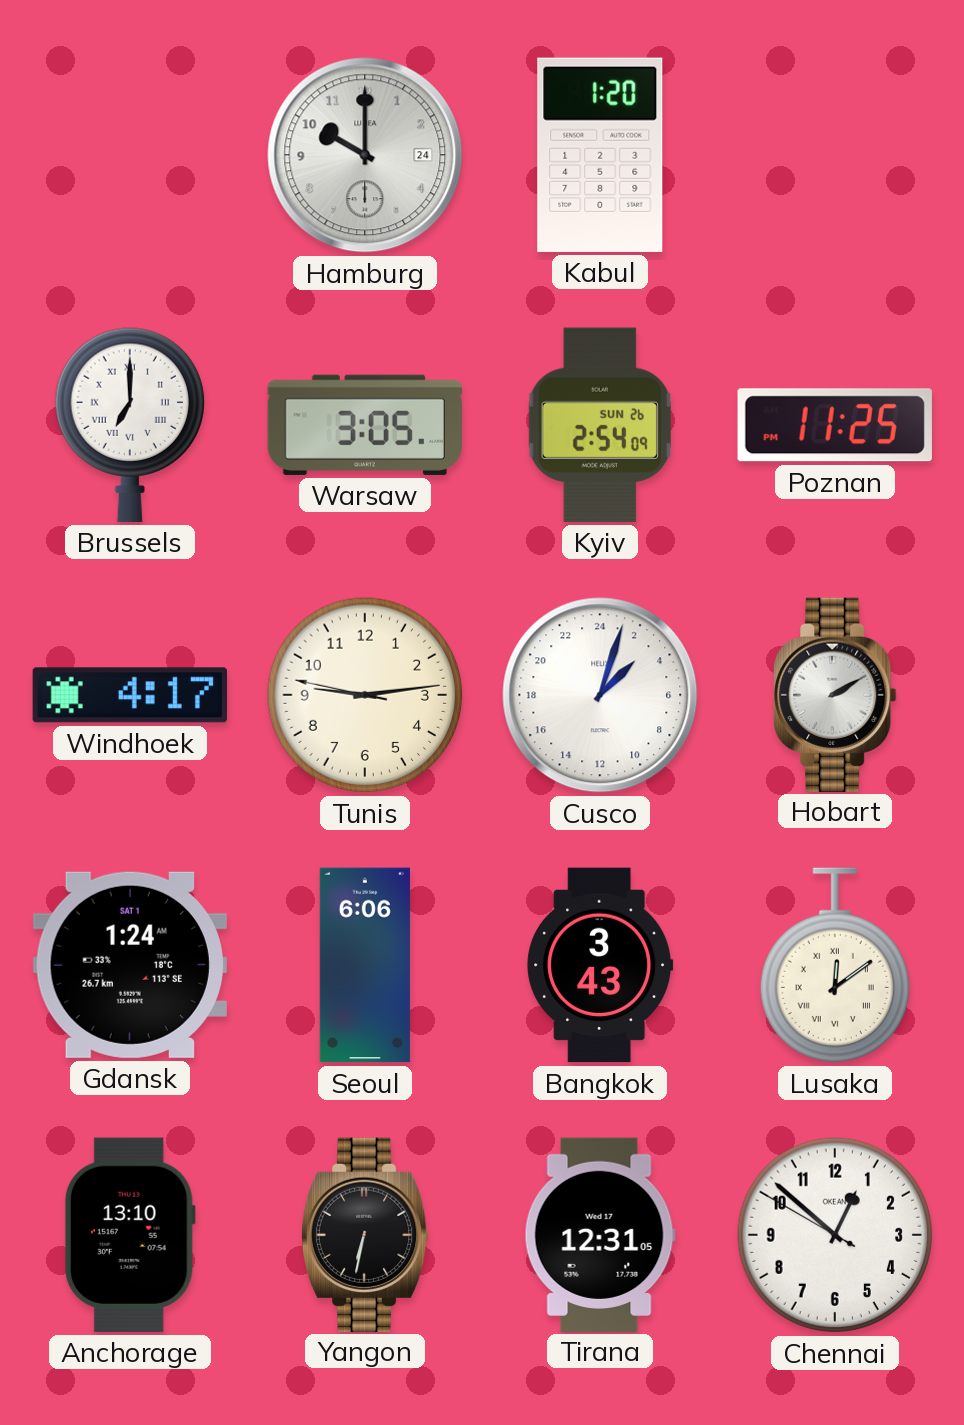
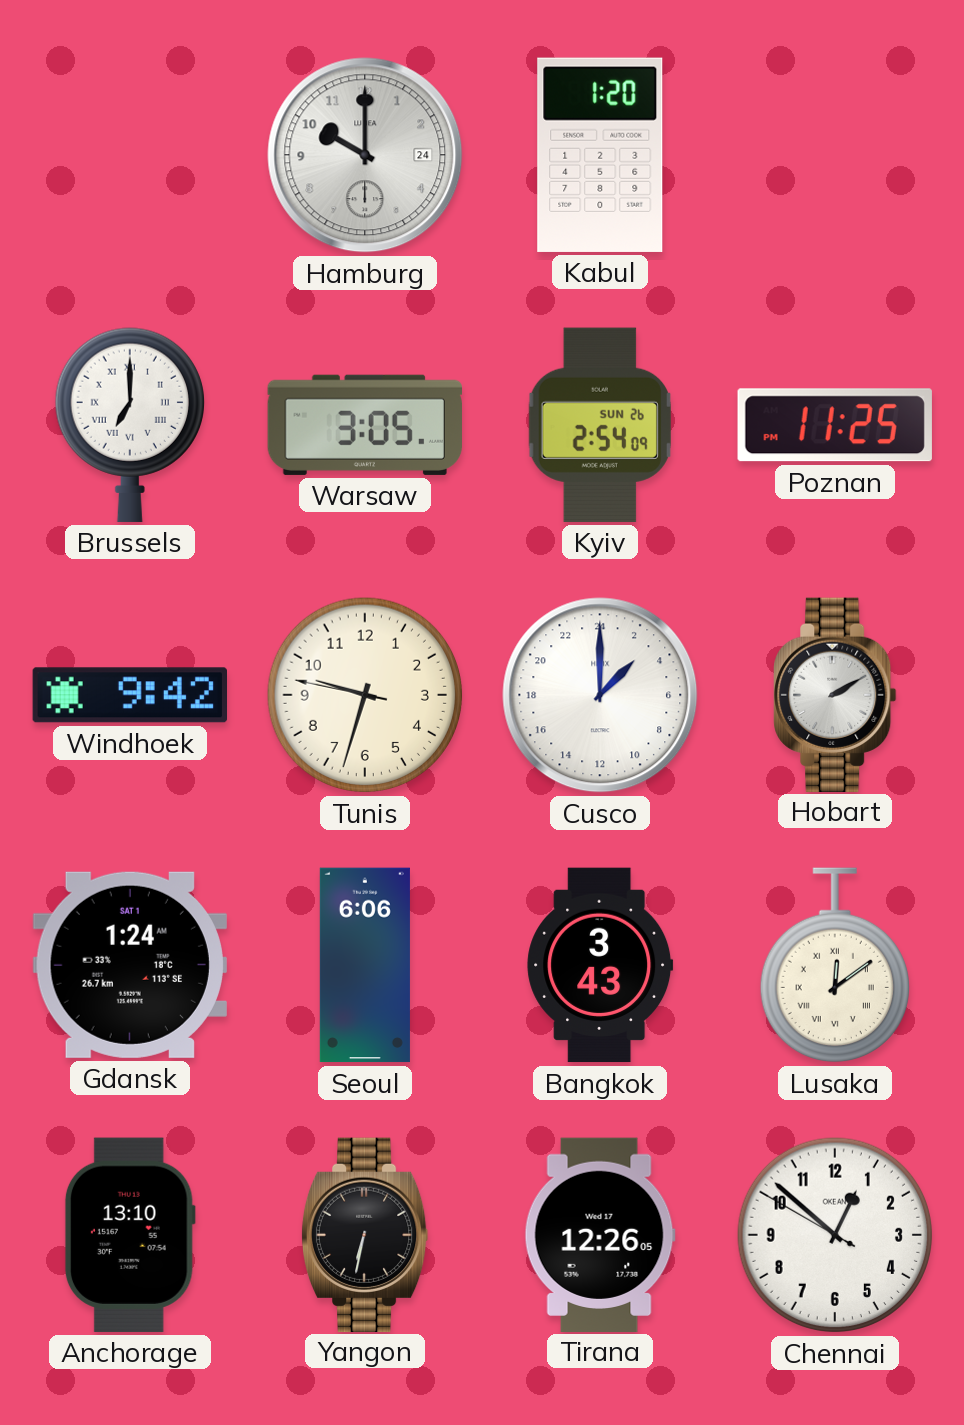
Windhoek: 4:17 -> 9:42 (129, 695)
Tunis: 9:13 -> 9:32 (365, 695)
Cusco: 3:03 -> 3:00 (600, 695)
Tirana: 12:31 -> 12:26 (600, 1234)
